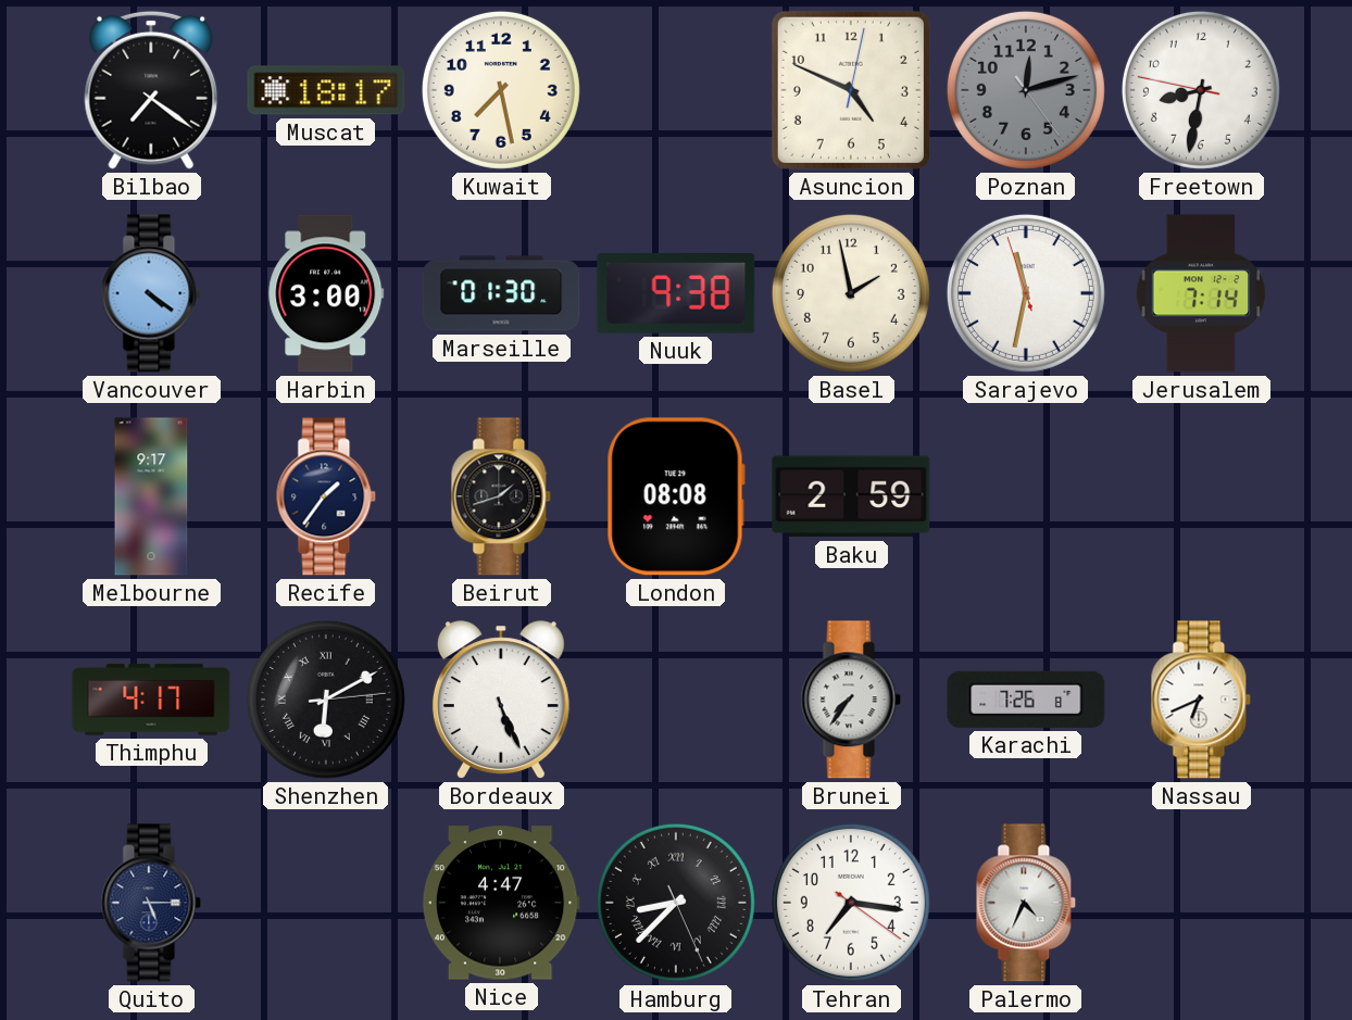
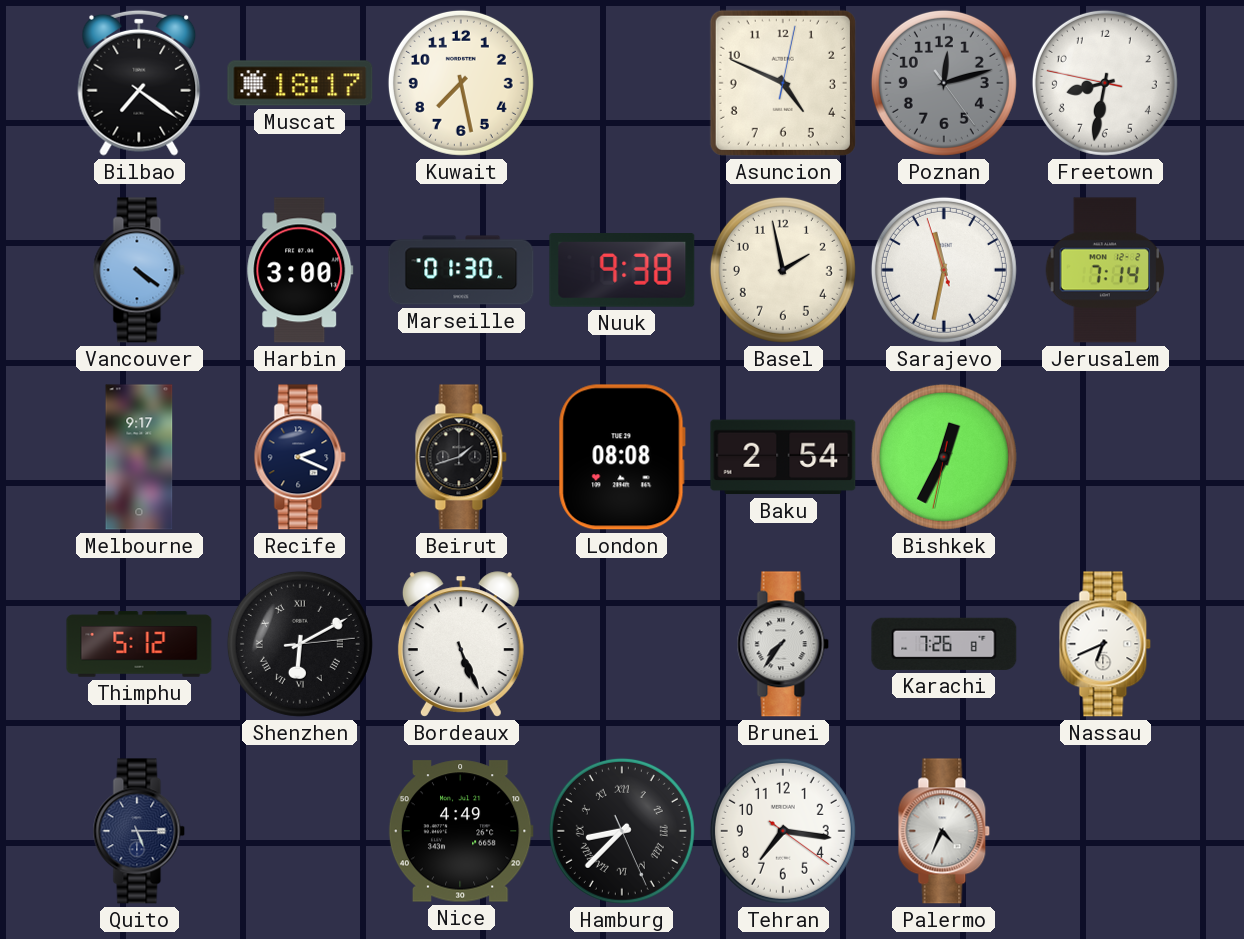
Recife: 1:36 -> 2:19 (300, 457)
Baku: 2:59 -> 2:54 (783, 457)
Bishkek: none -> 12:34 (944, 457)
Thimphu: 4:17 -> 5:12 (139, 644)
Nice: 4:47 -> 4:49 (461, 831)
